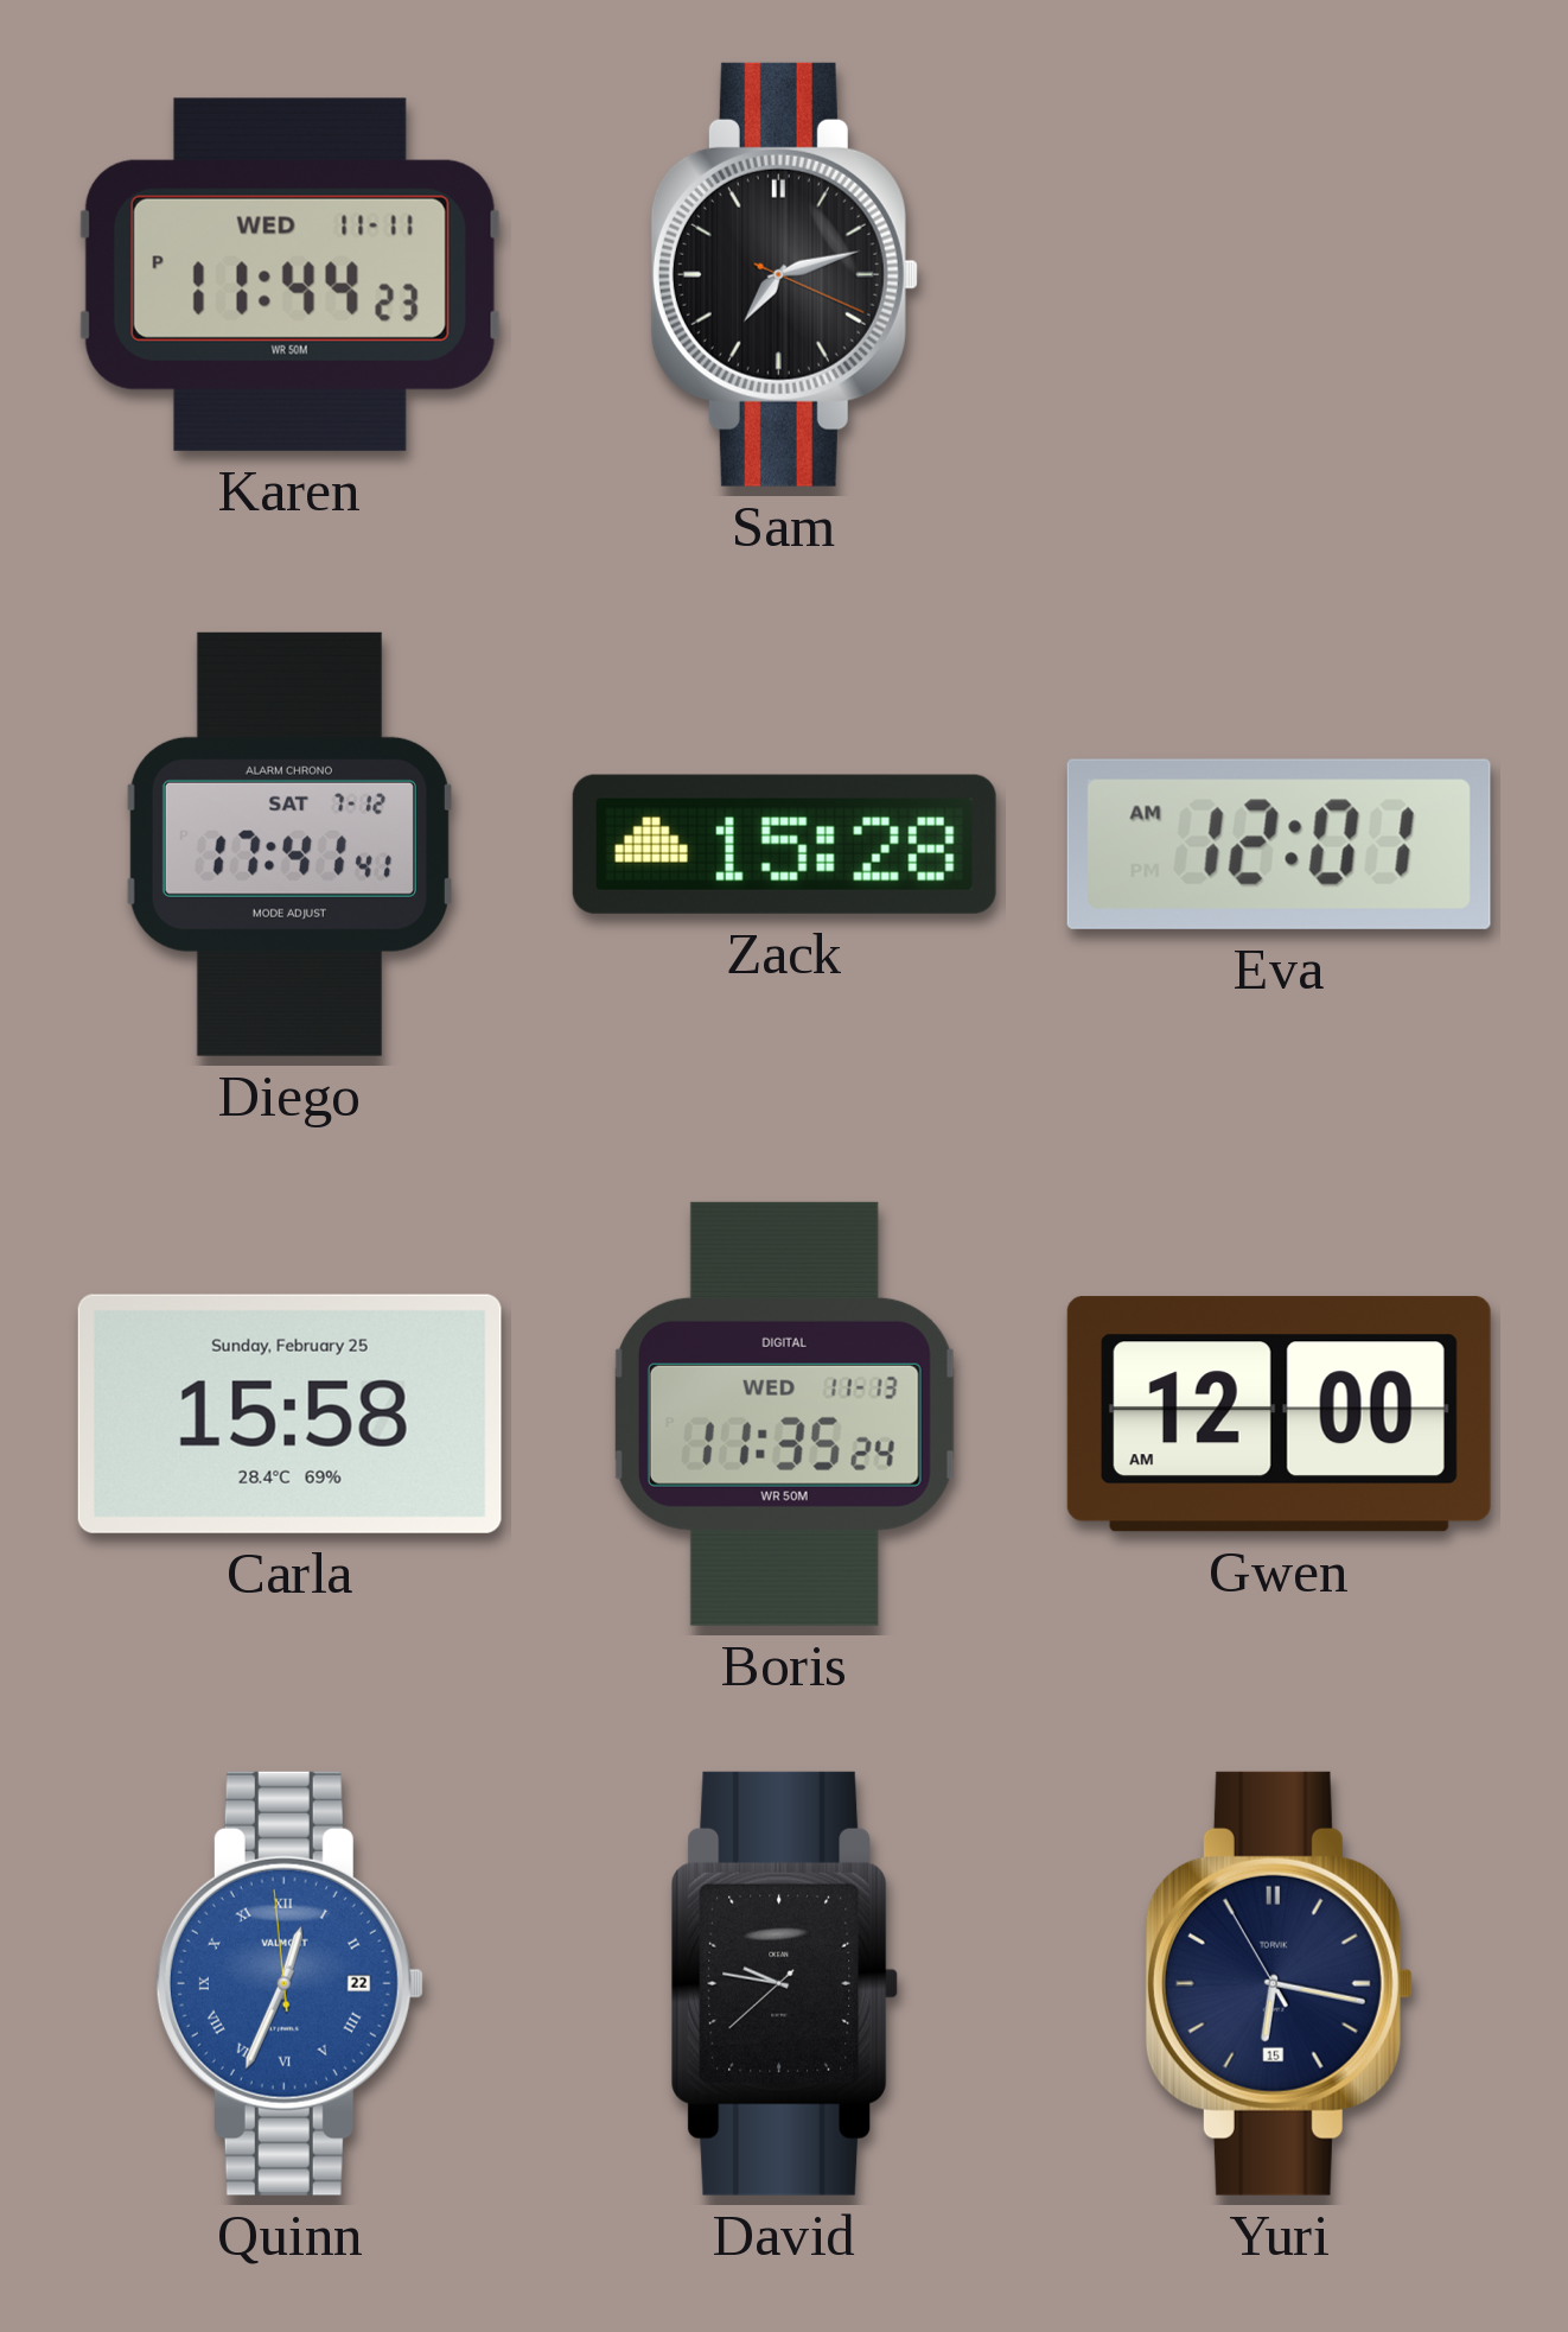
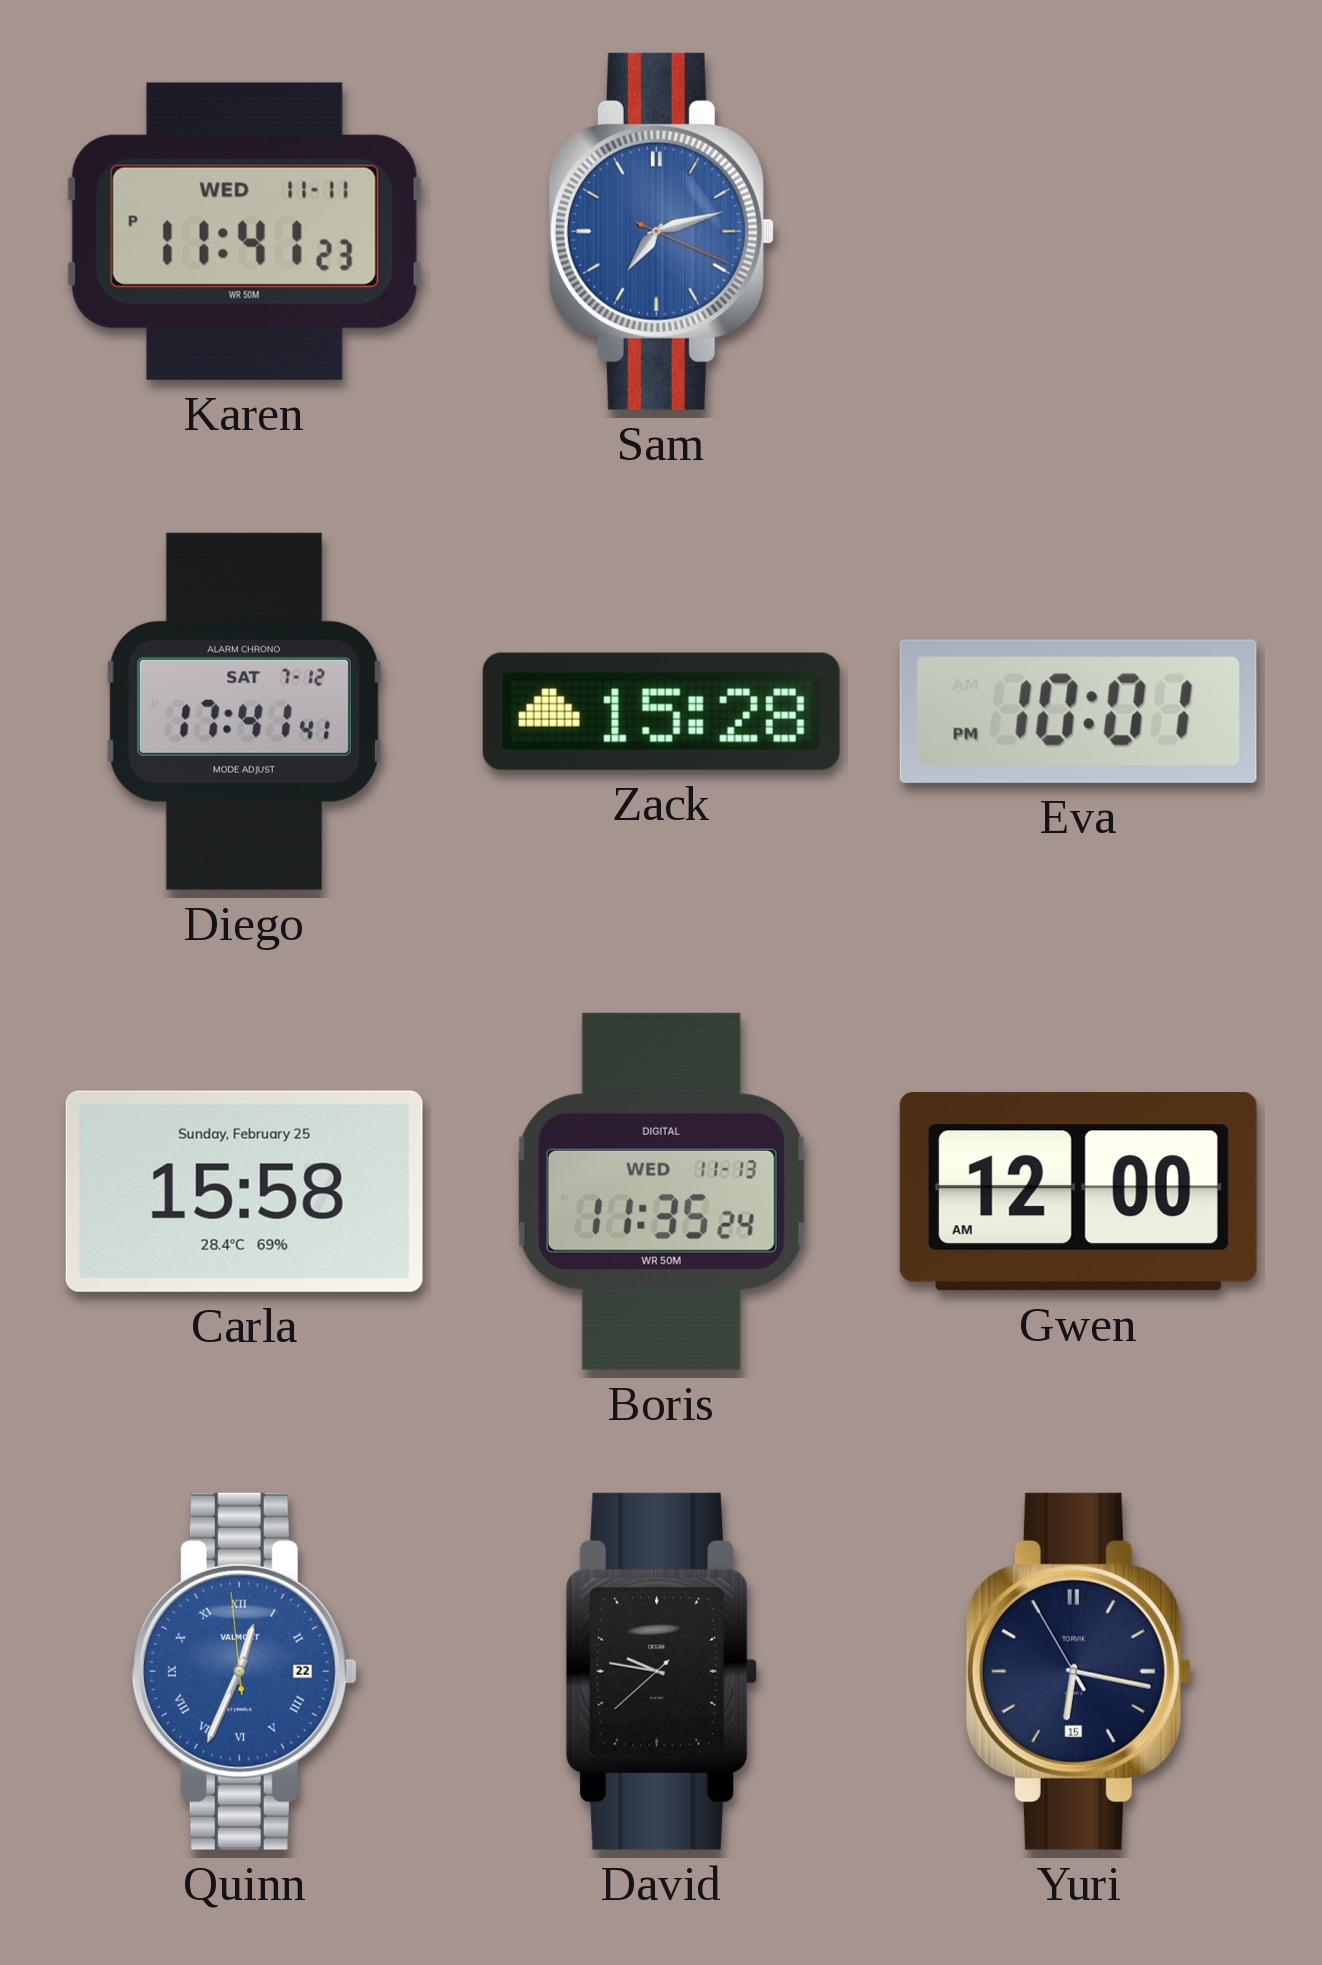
Karen: 11:44 -> 11:41 (244, 231)
Sam dial: black -> blue (661, 231)
Eva: 12:01 -> 10:01 (1078, 711)
